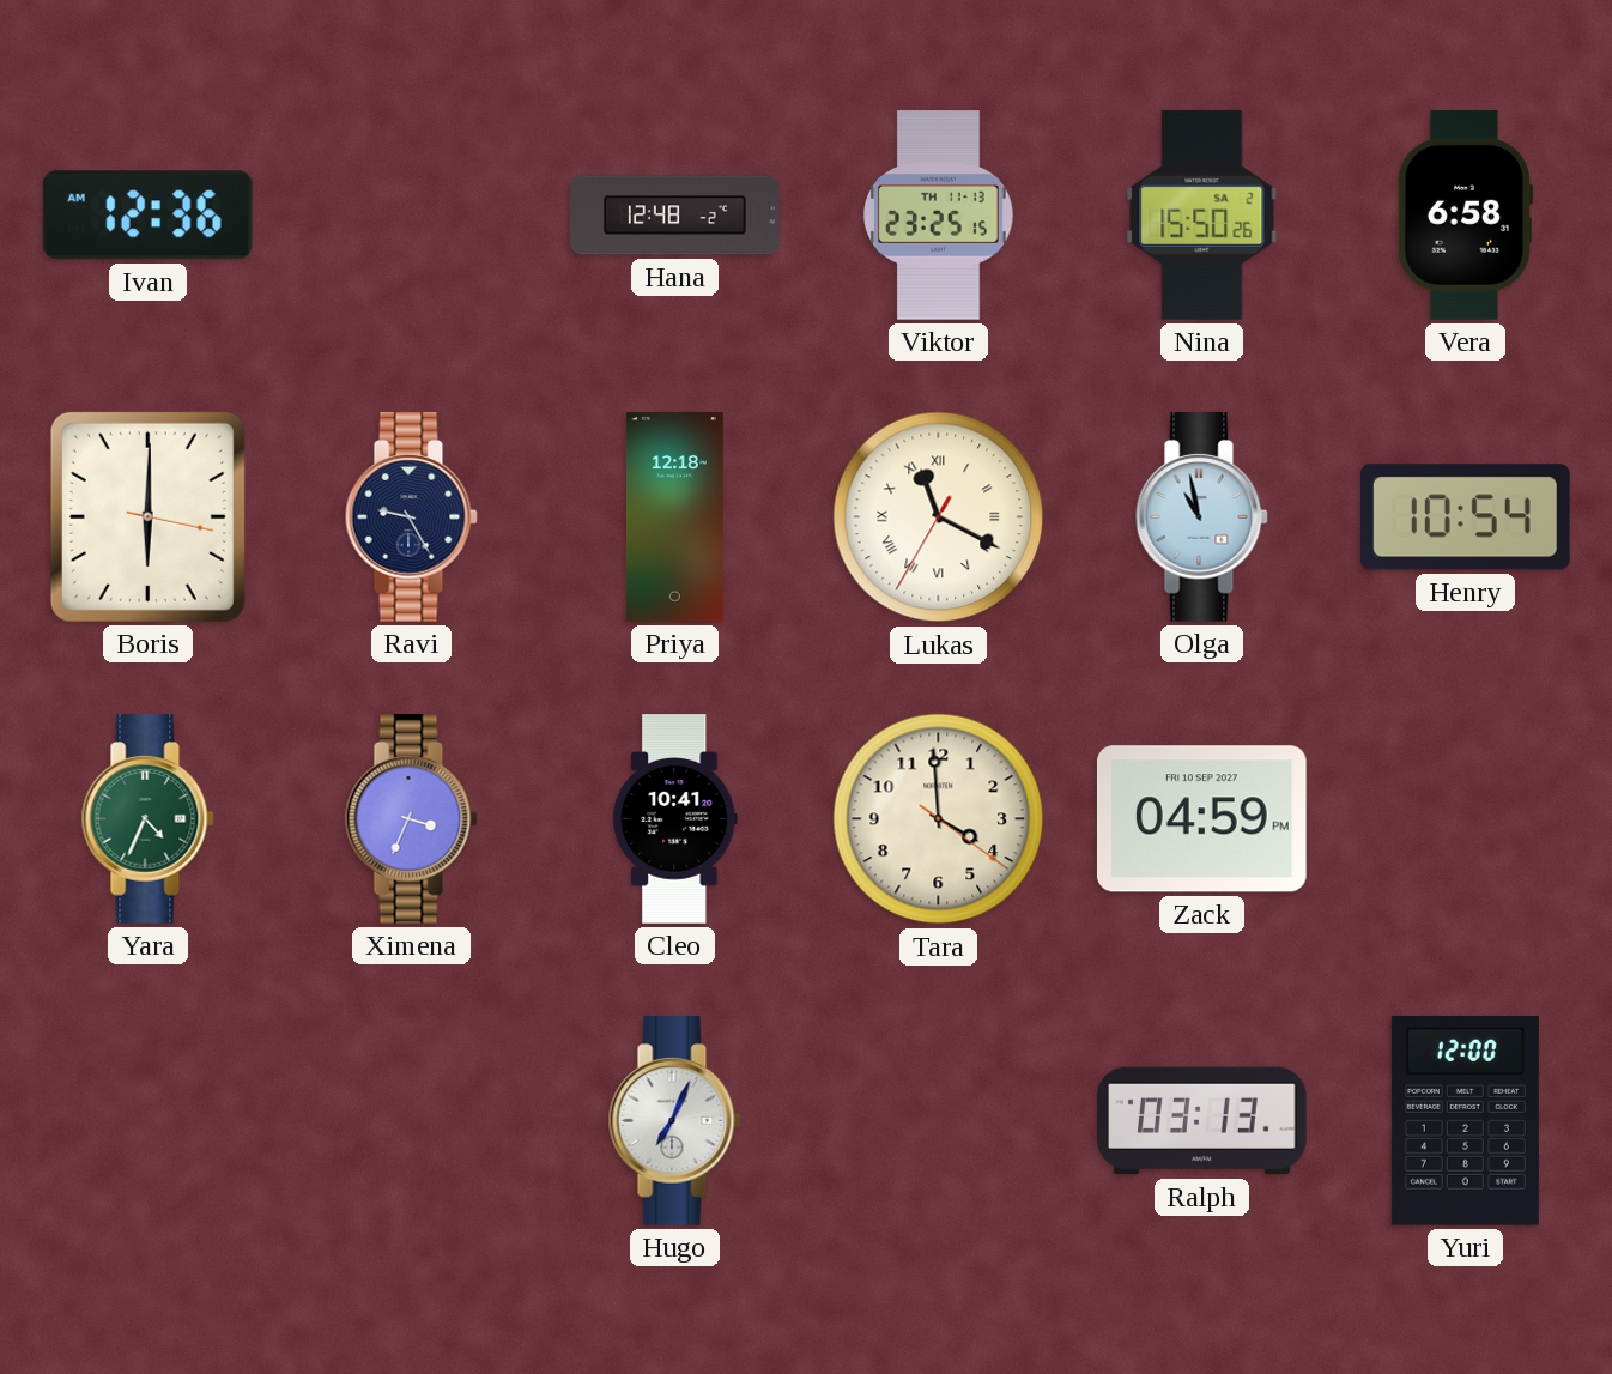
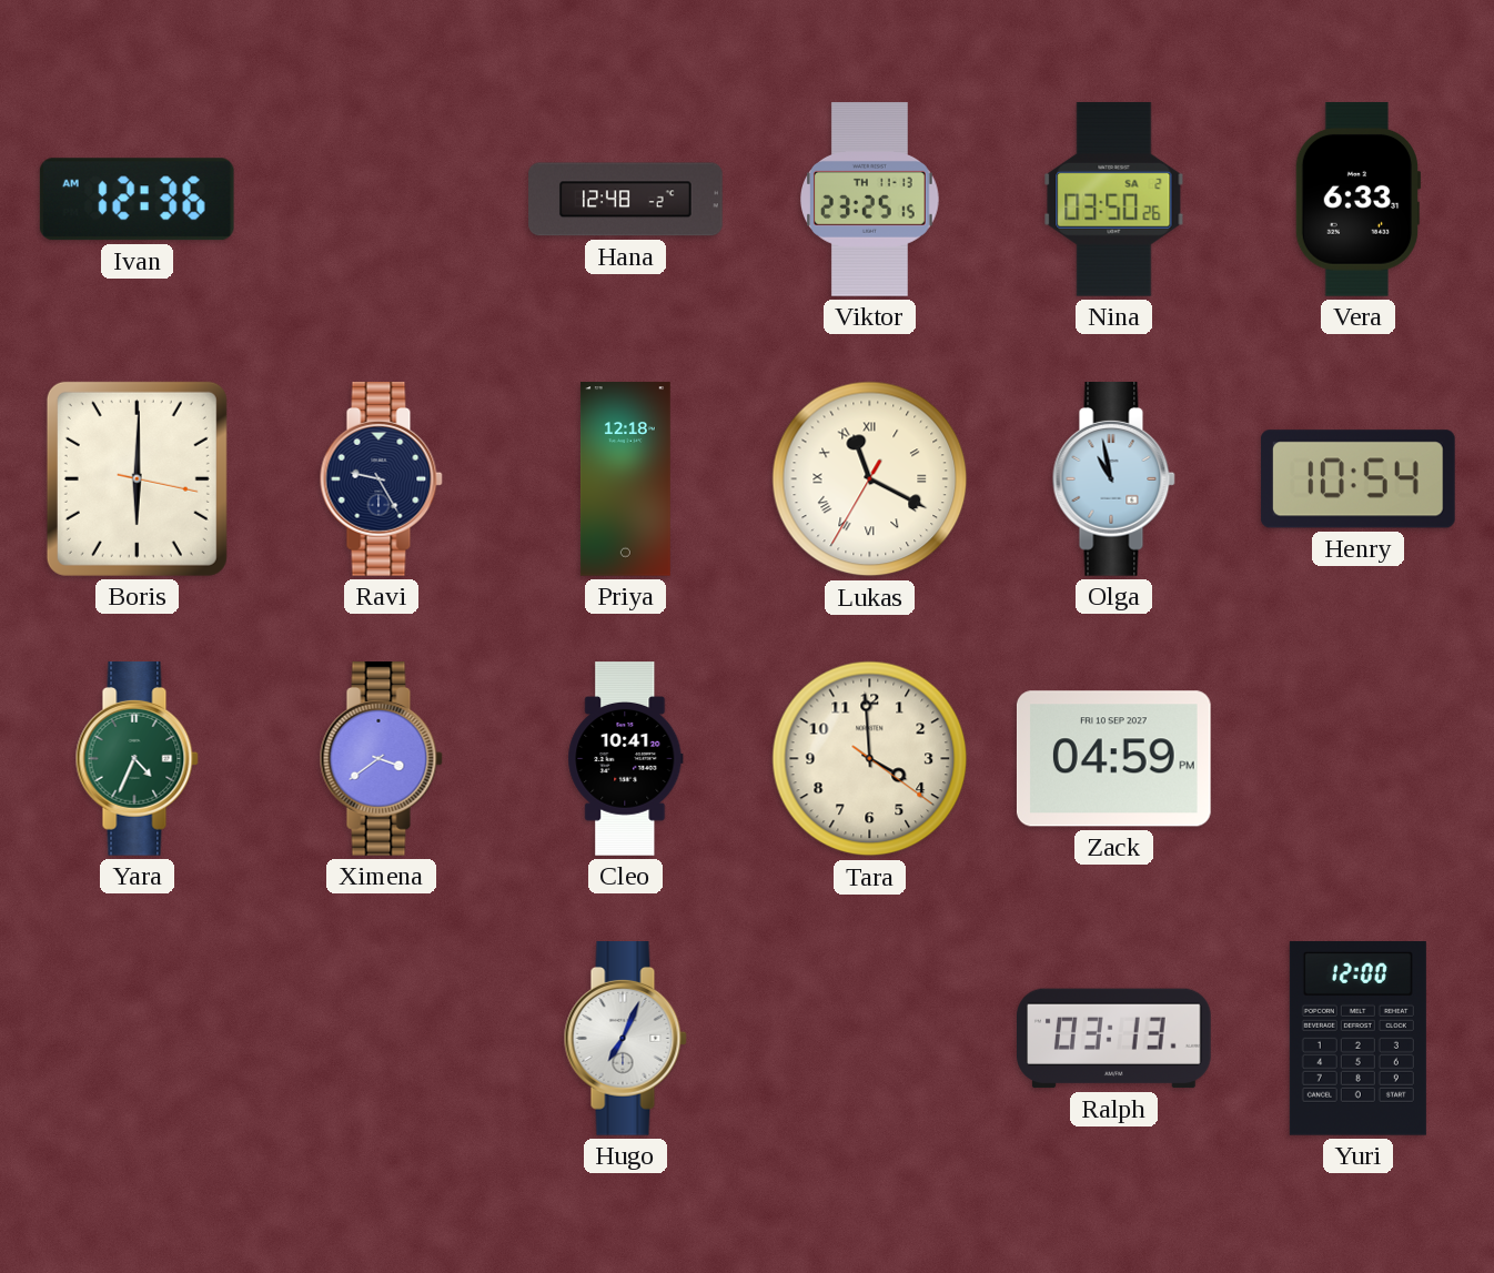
Nina: 15:50 -> 03:50 (1114, 199)
Vera: 6:58 -> 6:33 (1357, 200)
Ximena: 3:34 -> 3:39 (381, 759)
